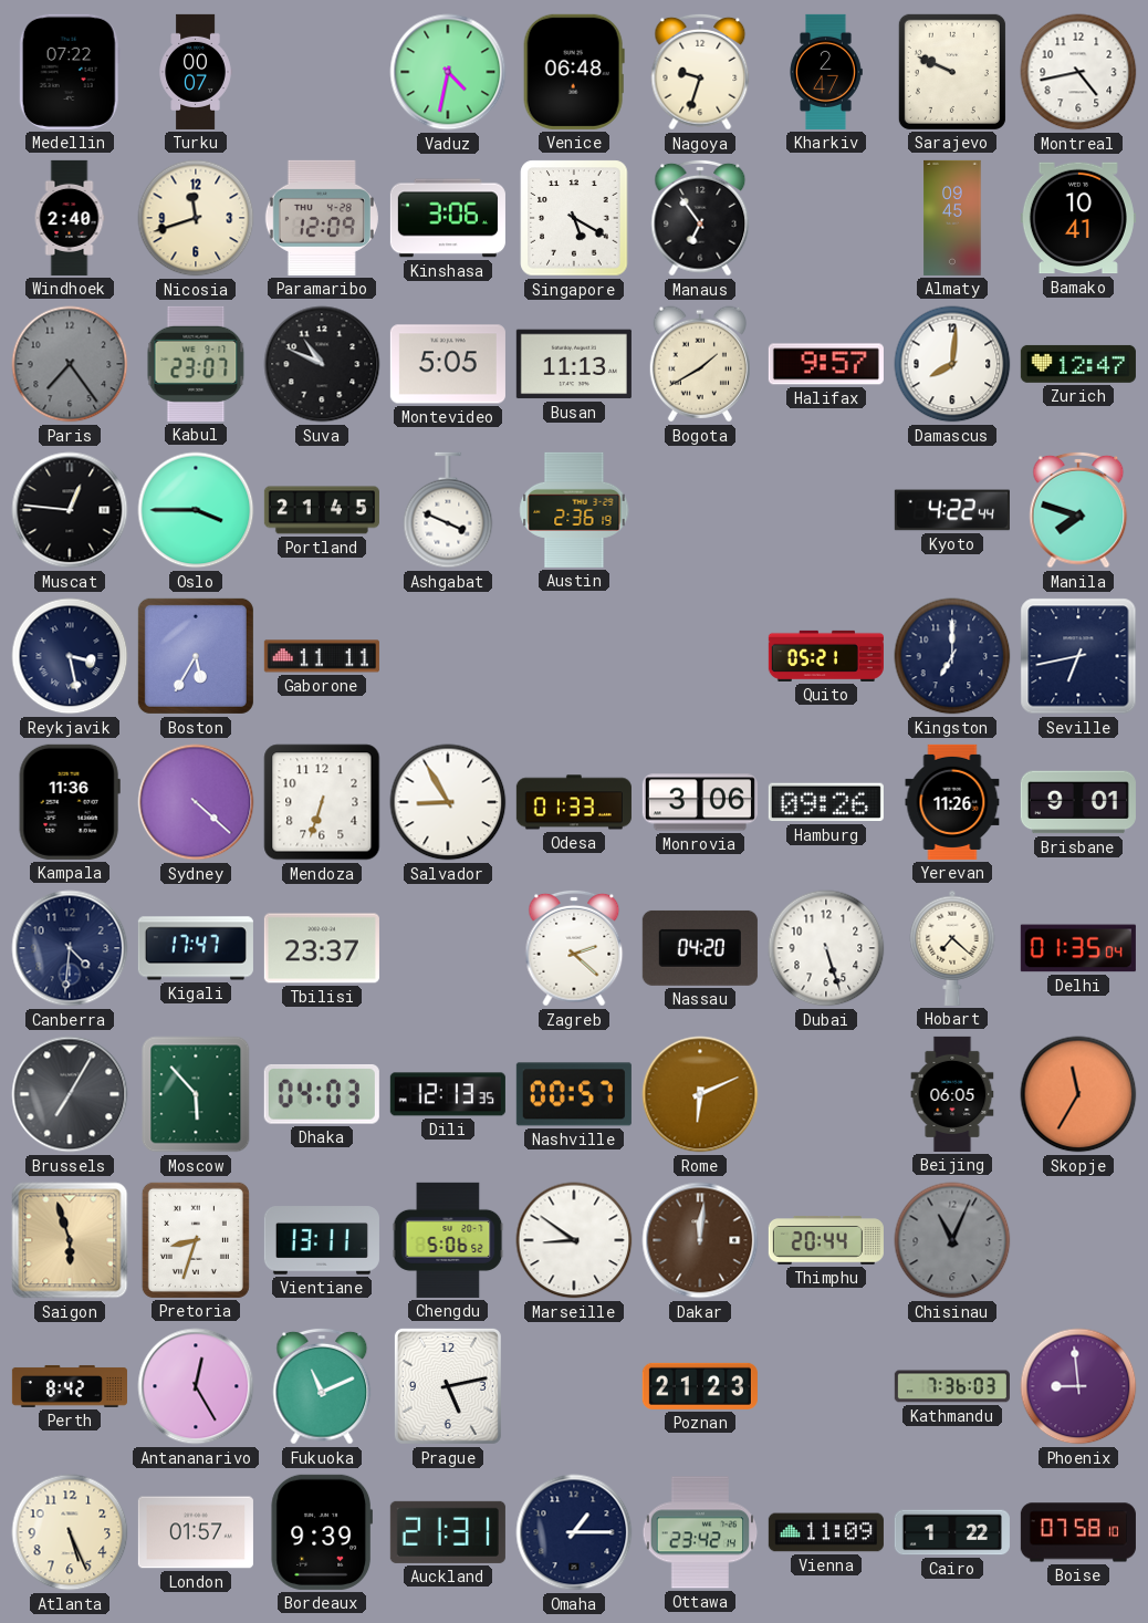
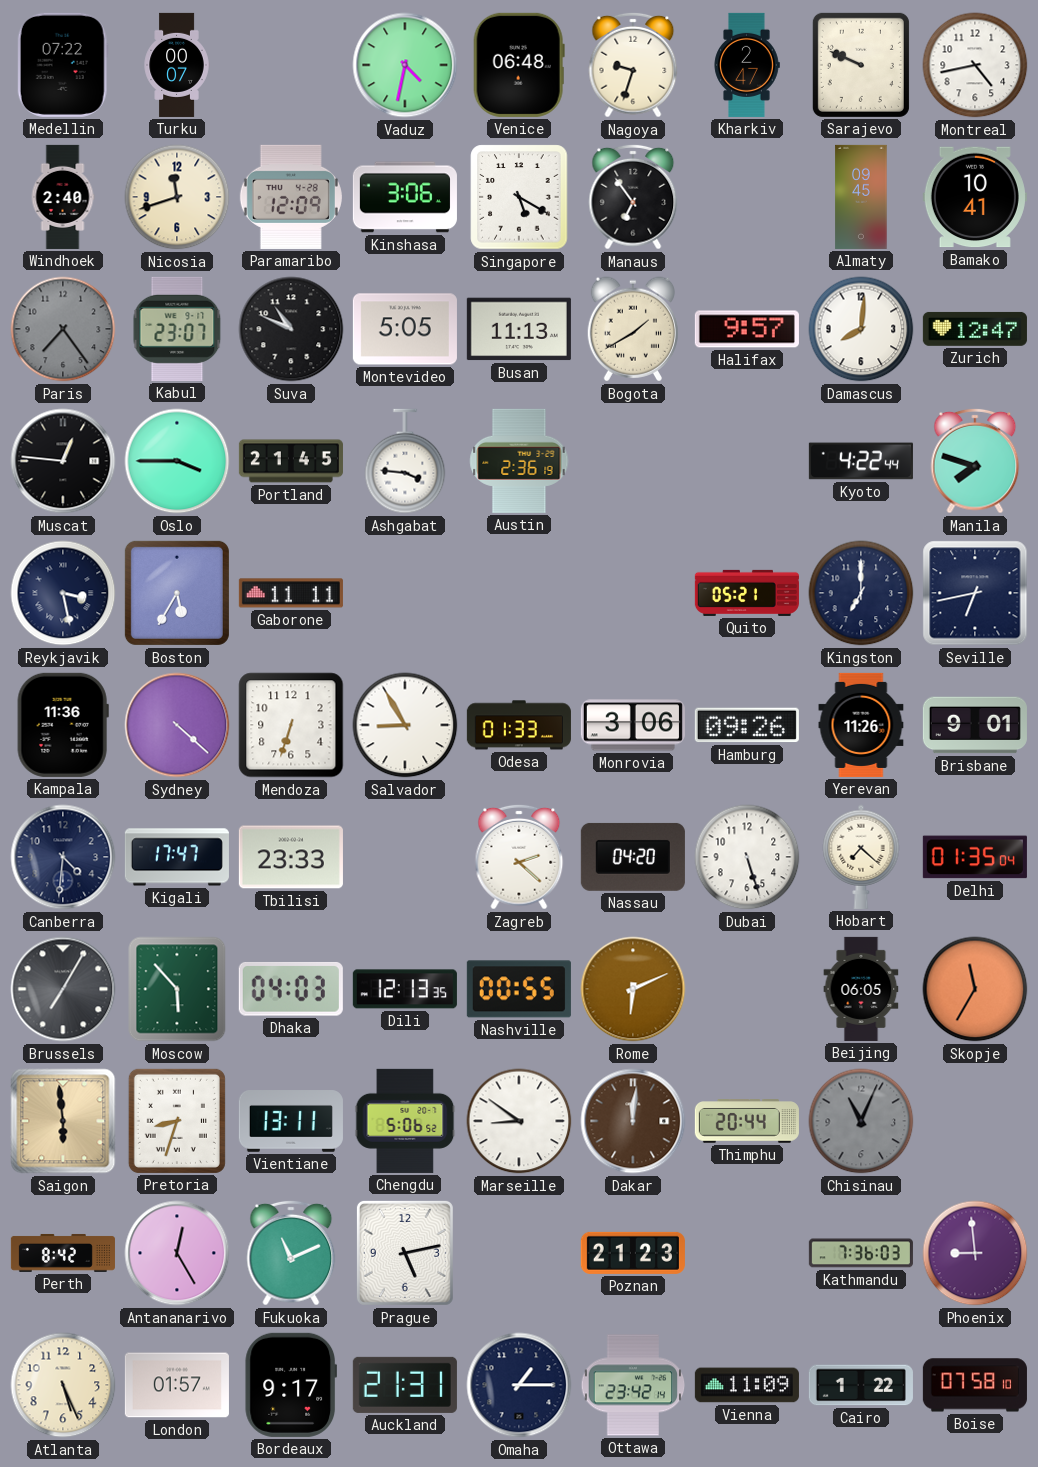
Ashgabat: 3:49 -> 3:46 (405, 461)
Tbilisi: 23:37 -> 23:33 (291, 857)
Nashville: 00:57 -> 00:55 (519, 989)
Saigon: 5:57 -> 5:59 (63, 1121)
Bordeaux: 9:39 -> 9:17 (290, 1385)
